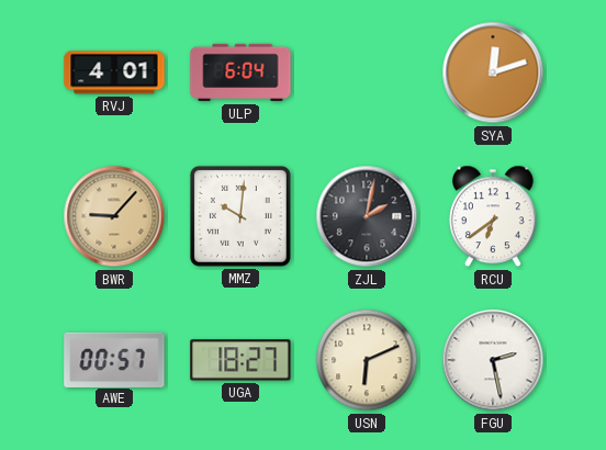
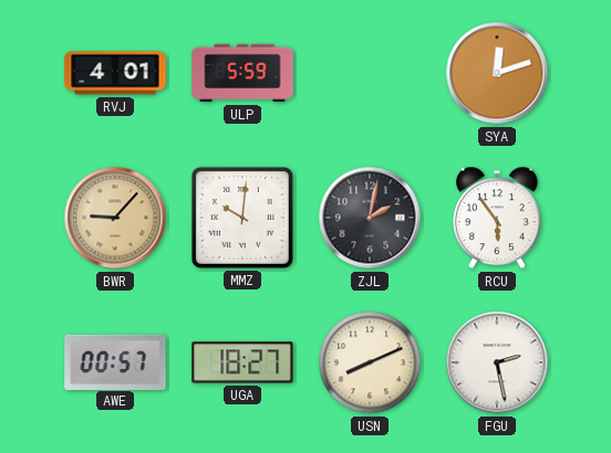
ULP: 6:04 -> 5:59 (242, 73)
RCU: 6:39 -> 5:54 (498, 218)
USN: 6:11 -> 8:11 (370, 362)
